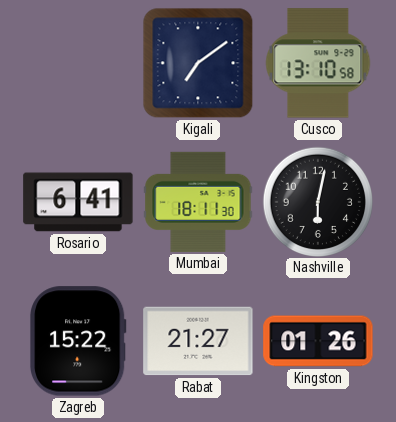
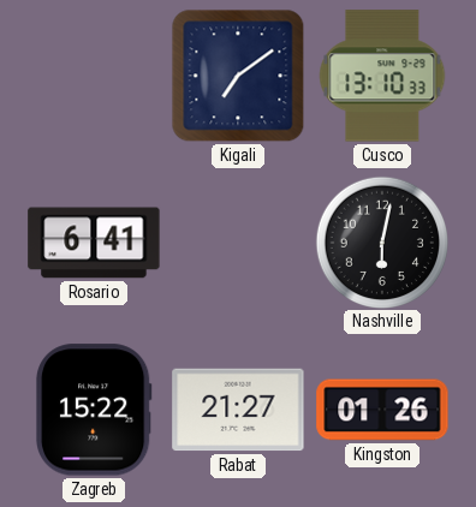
Cusco: 13:10:58 -> 13:10:33 (382, 76)
Mumbai: 18:11 -> none (198, 202)
